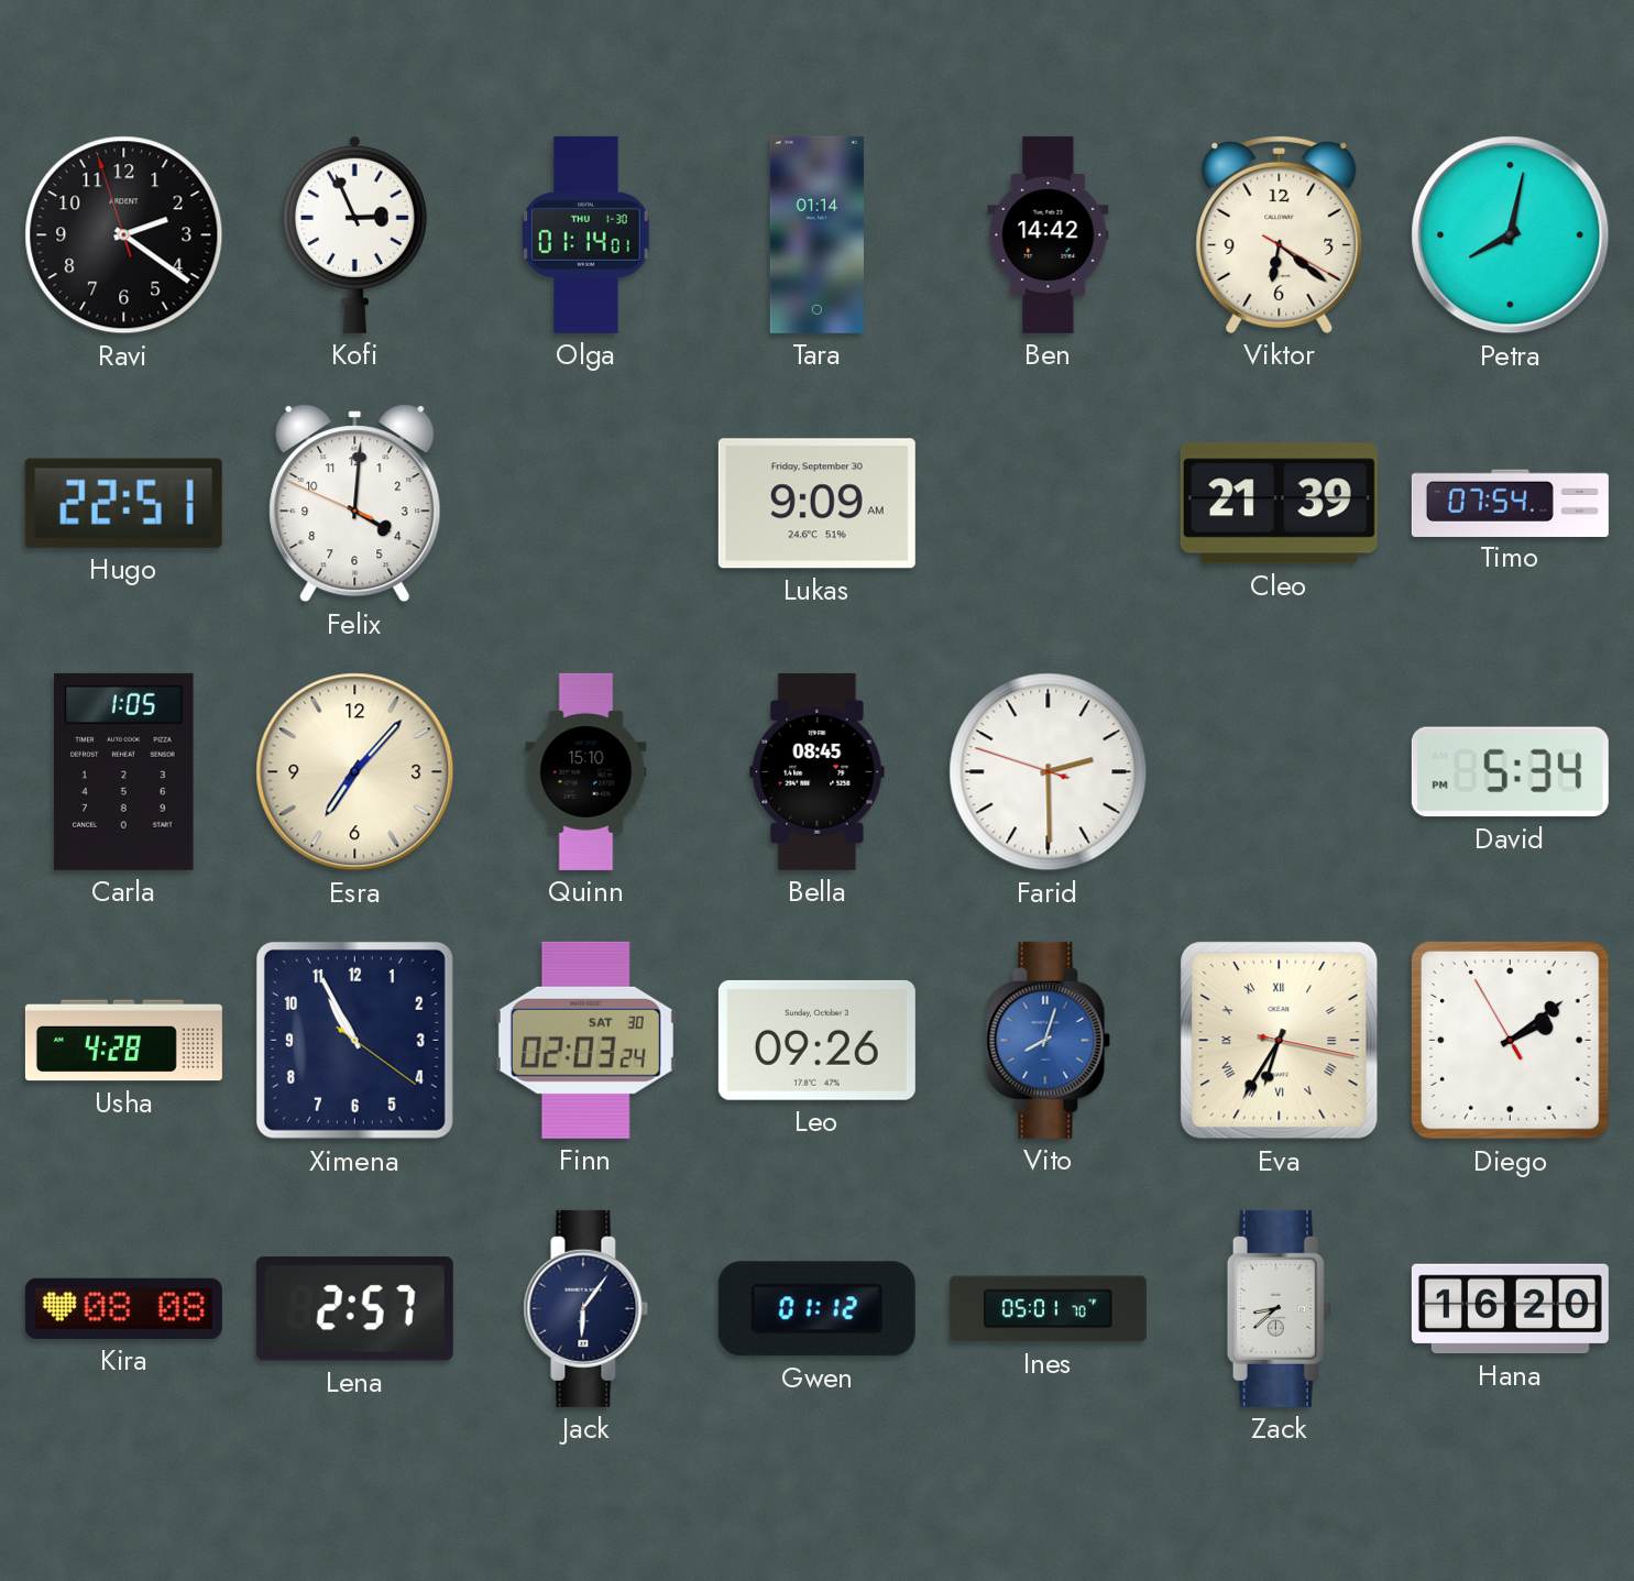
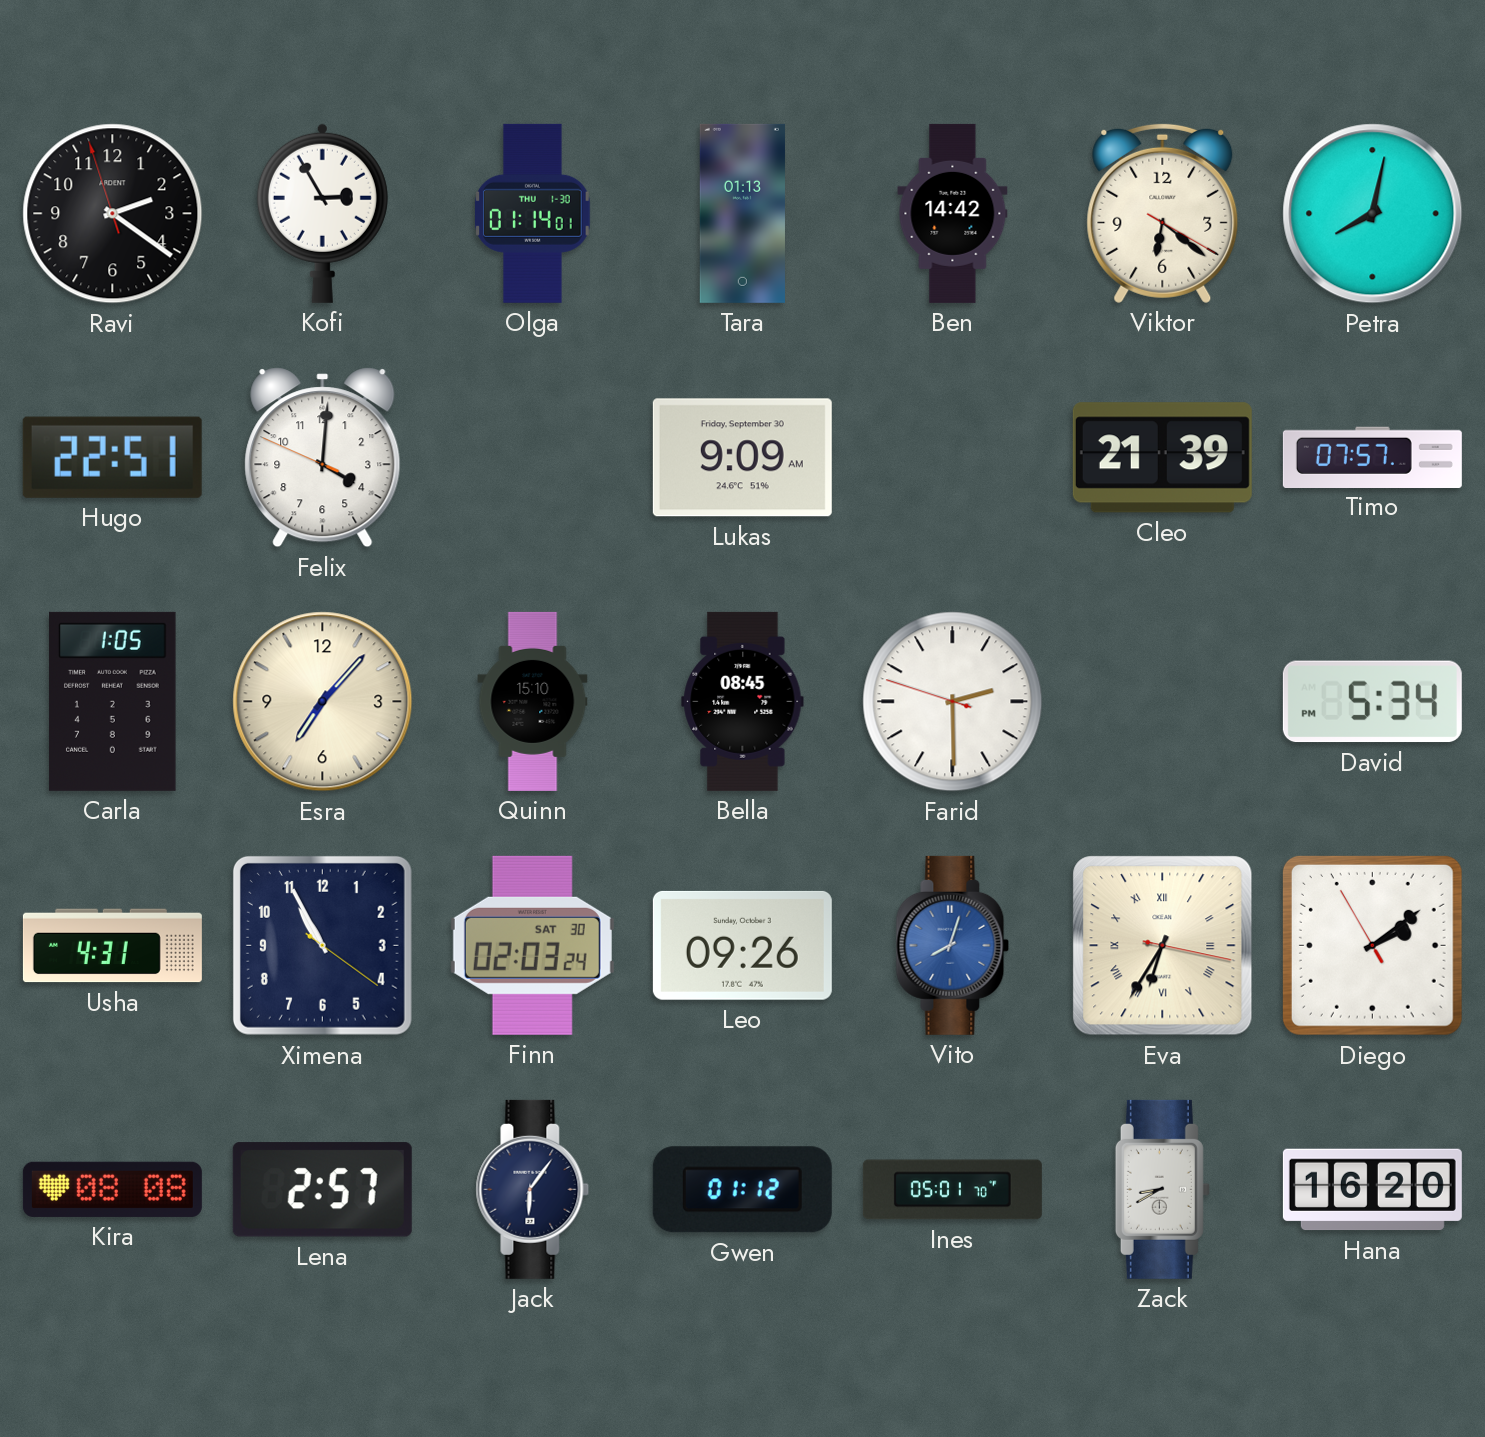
Kofi: 2:56 -> 2:55 (322, 213)
Tara: 01:14 -> 01:13 (742, 213)
Timo: 07:54 -> 07:57 (1372, 457)
Usha: 4:28 -> 4:31 (112, 946)
Zack: 8:38 -> 8:40 (1162, 1189)
